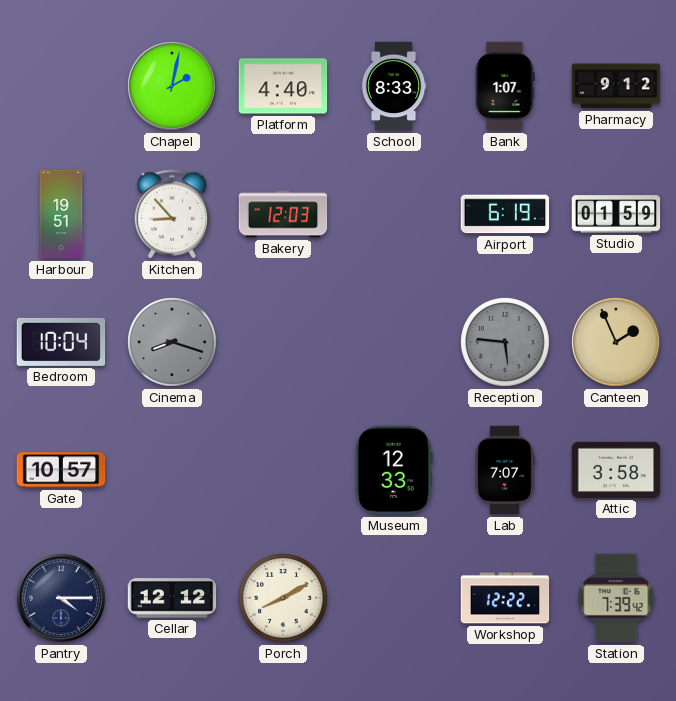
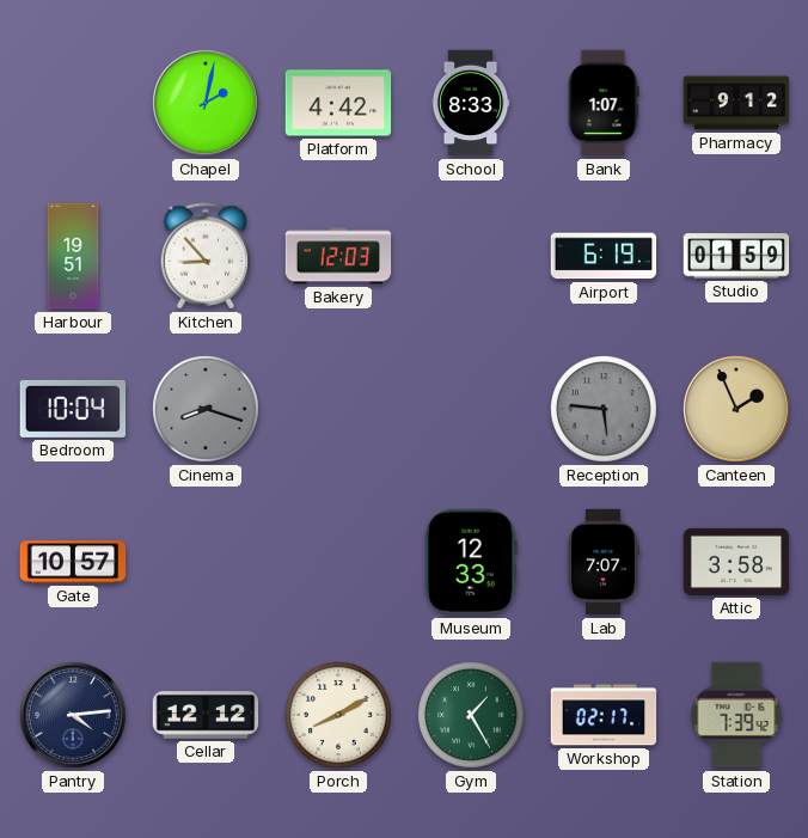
Platform: 4:40 -> 4:42 (338, 103)
Pantry: 4:15 -> 4:14 (74, 716)
Gym: none -> 1:25 (472, 716)
Workshop: 12:22 -> 02:17 (604, 715)
